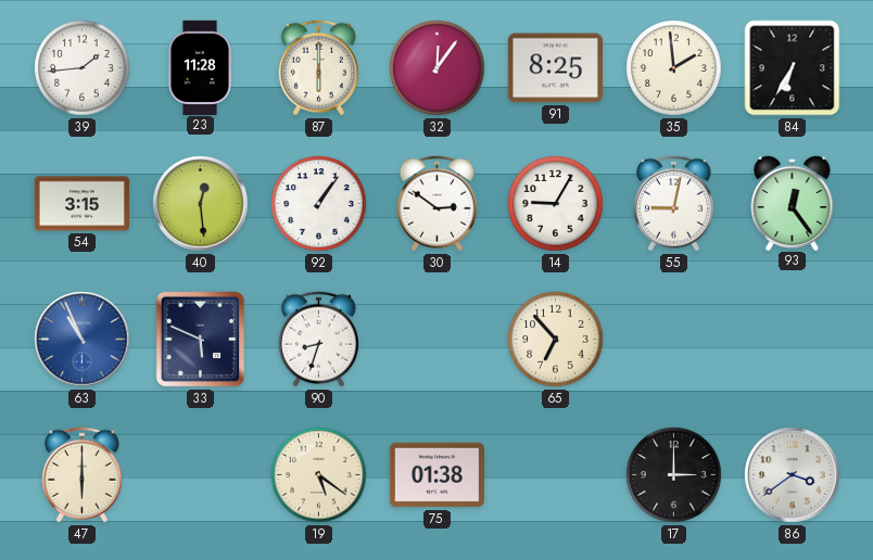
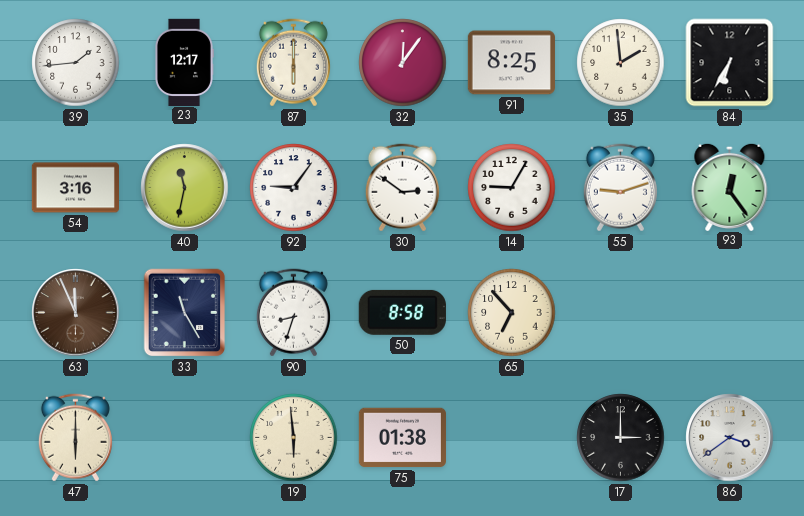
23: 11:28 -> 12:17 (184, 62)
54: 3:15 -> 3:16 (75, 188)
40: 12:29 -> 11:32 (185, 188)
92: 1:06 -> 9:06 (294, 188)
55: 9:02 -> 9:12 (620, 188)
63: 10:56 -> 11:56 (76, 313)
63 dial: blue -> brown (76, 313)
33: 5:49 -> 11:25 (185, 313)
50: none -> 8:58 (402, 312)
19: 5:21 -> 5:59 (294, 438)
